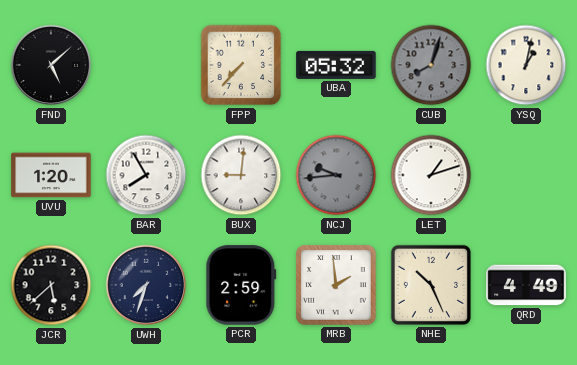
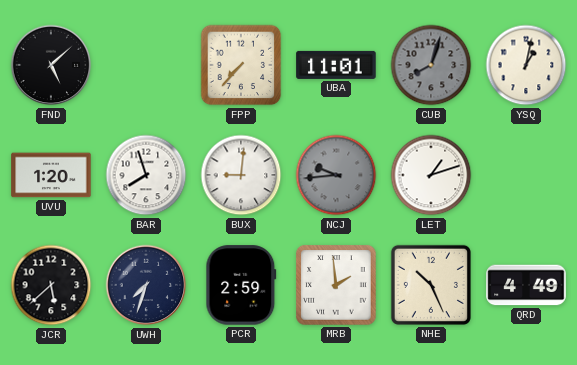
UBA: 05:32 -> 11:01 (336, 65)
BAR: 7:55 -> 7:57 (146, 175)
